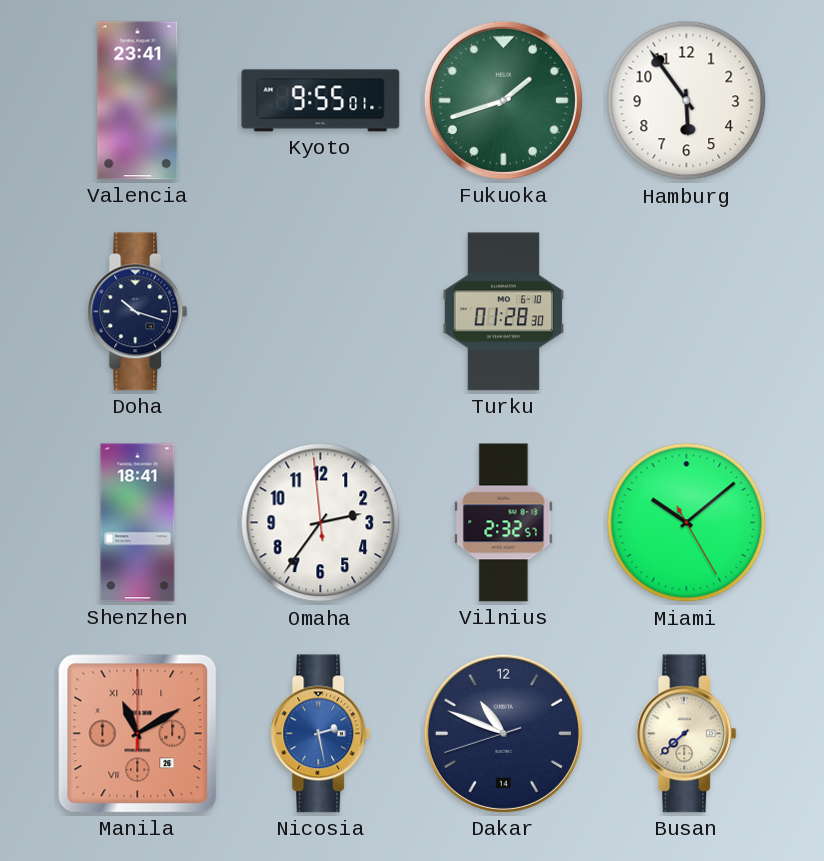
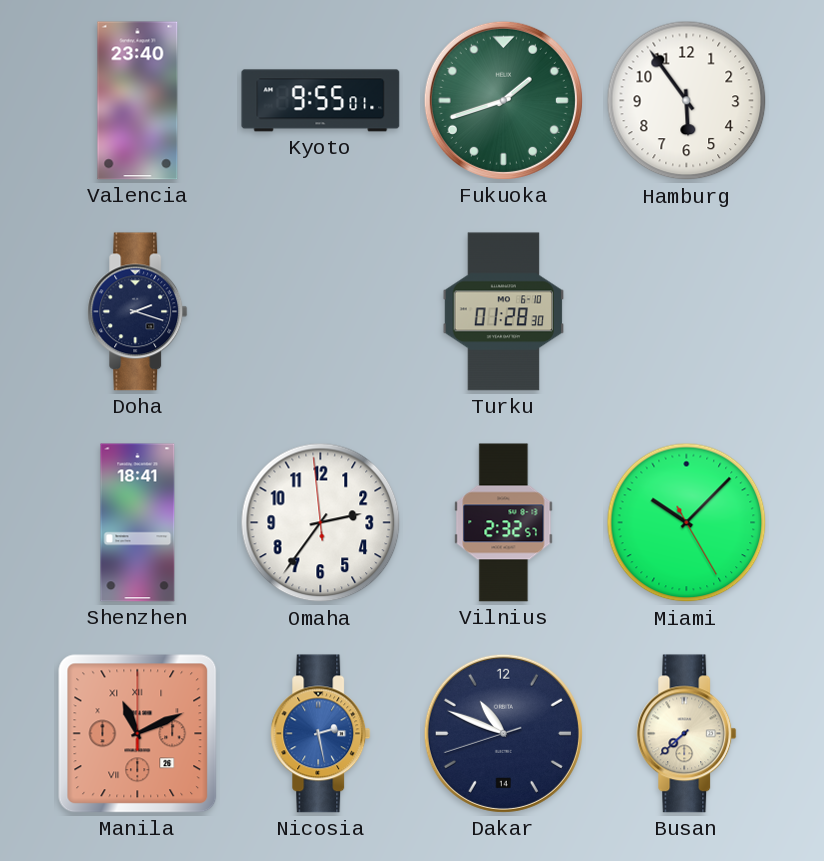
Valencia: 23:41 -> 23:40 (138, 101)
Doha: 10:18 -> 2:18 (138, 312)
Miami: 10:08 -> 10:07 (687, 523)
Manila: 11:10 -> 11:11 (138, 734)
